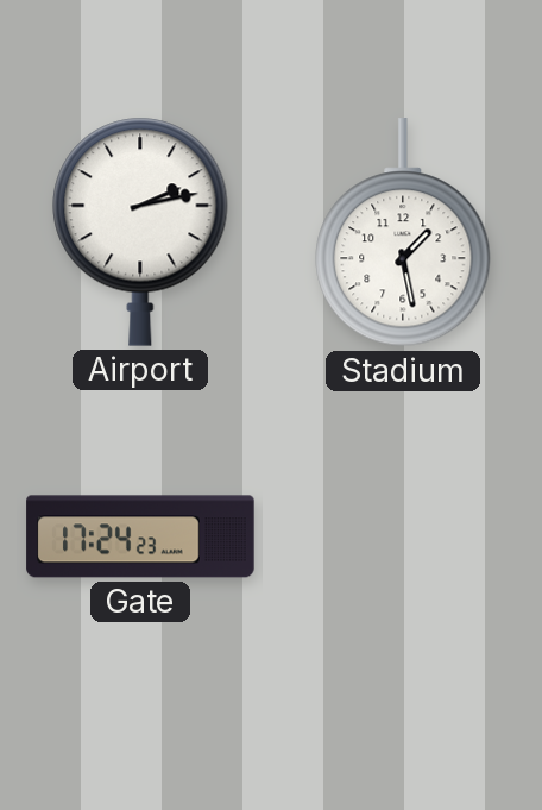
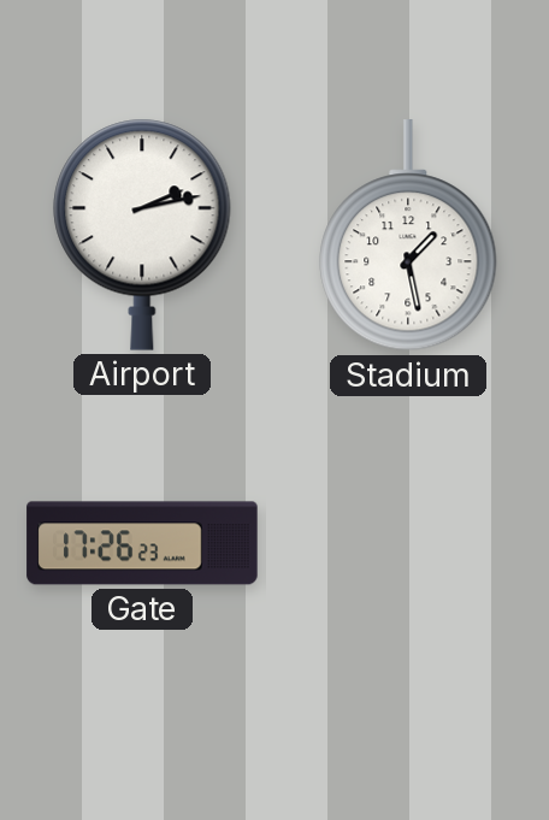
Gate: 17:24 -> 17:26 (142, 543)
